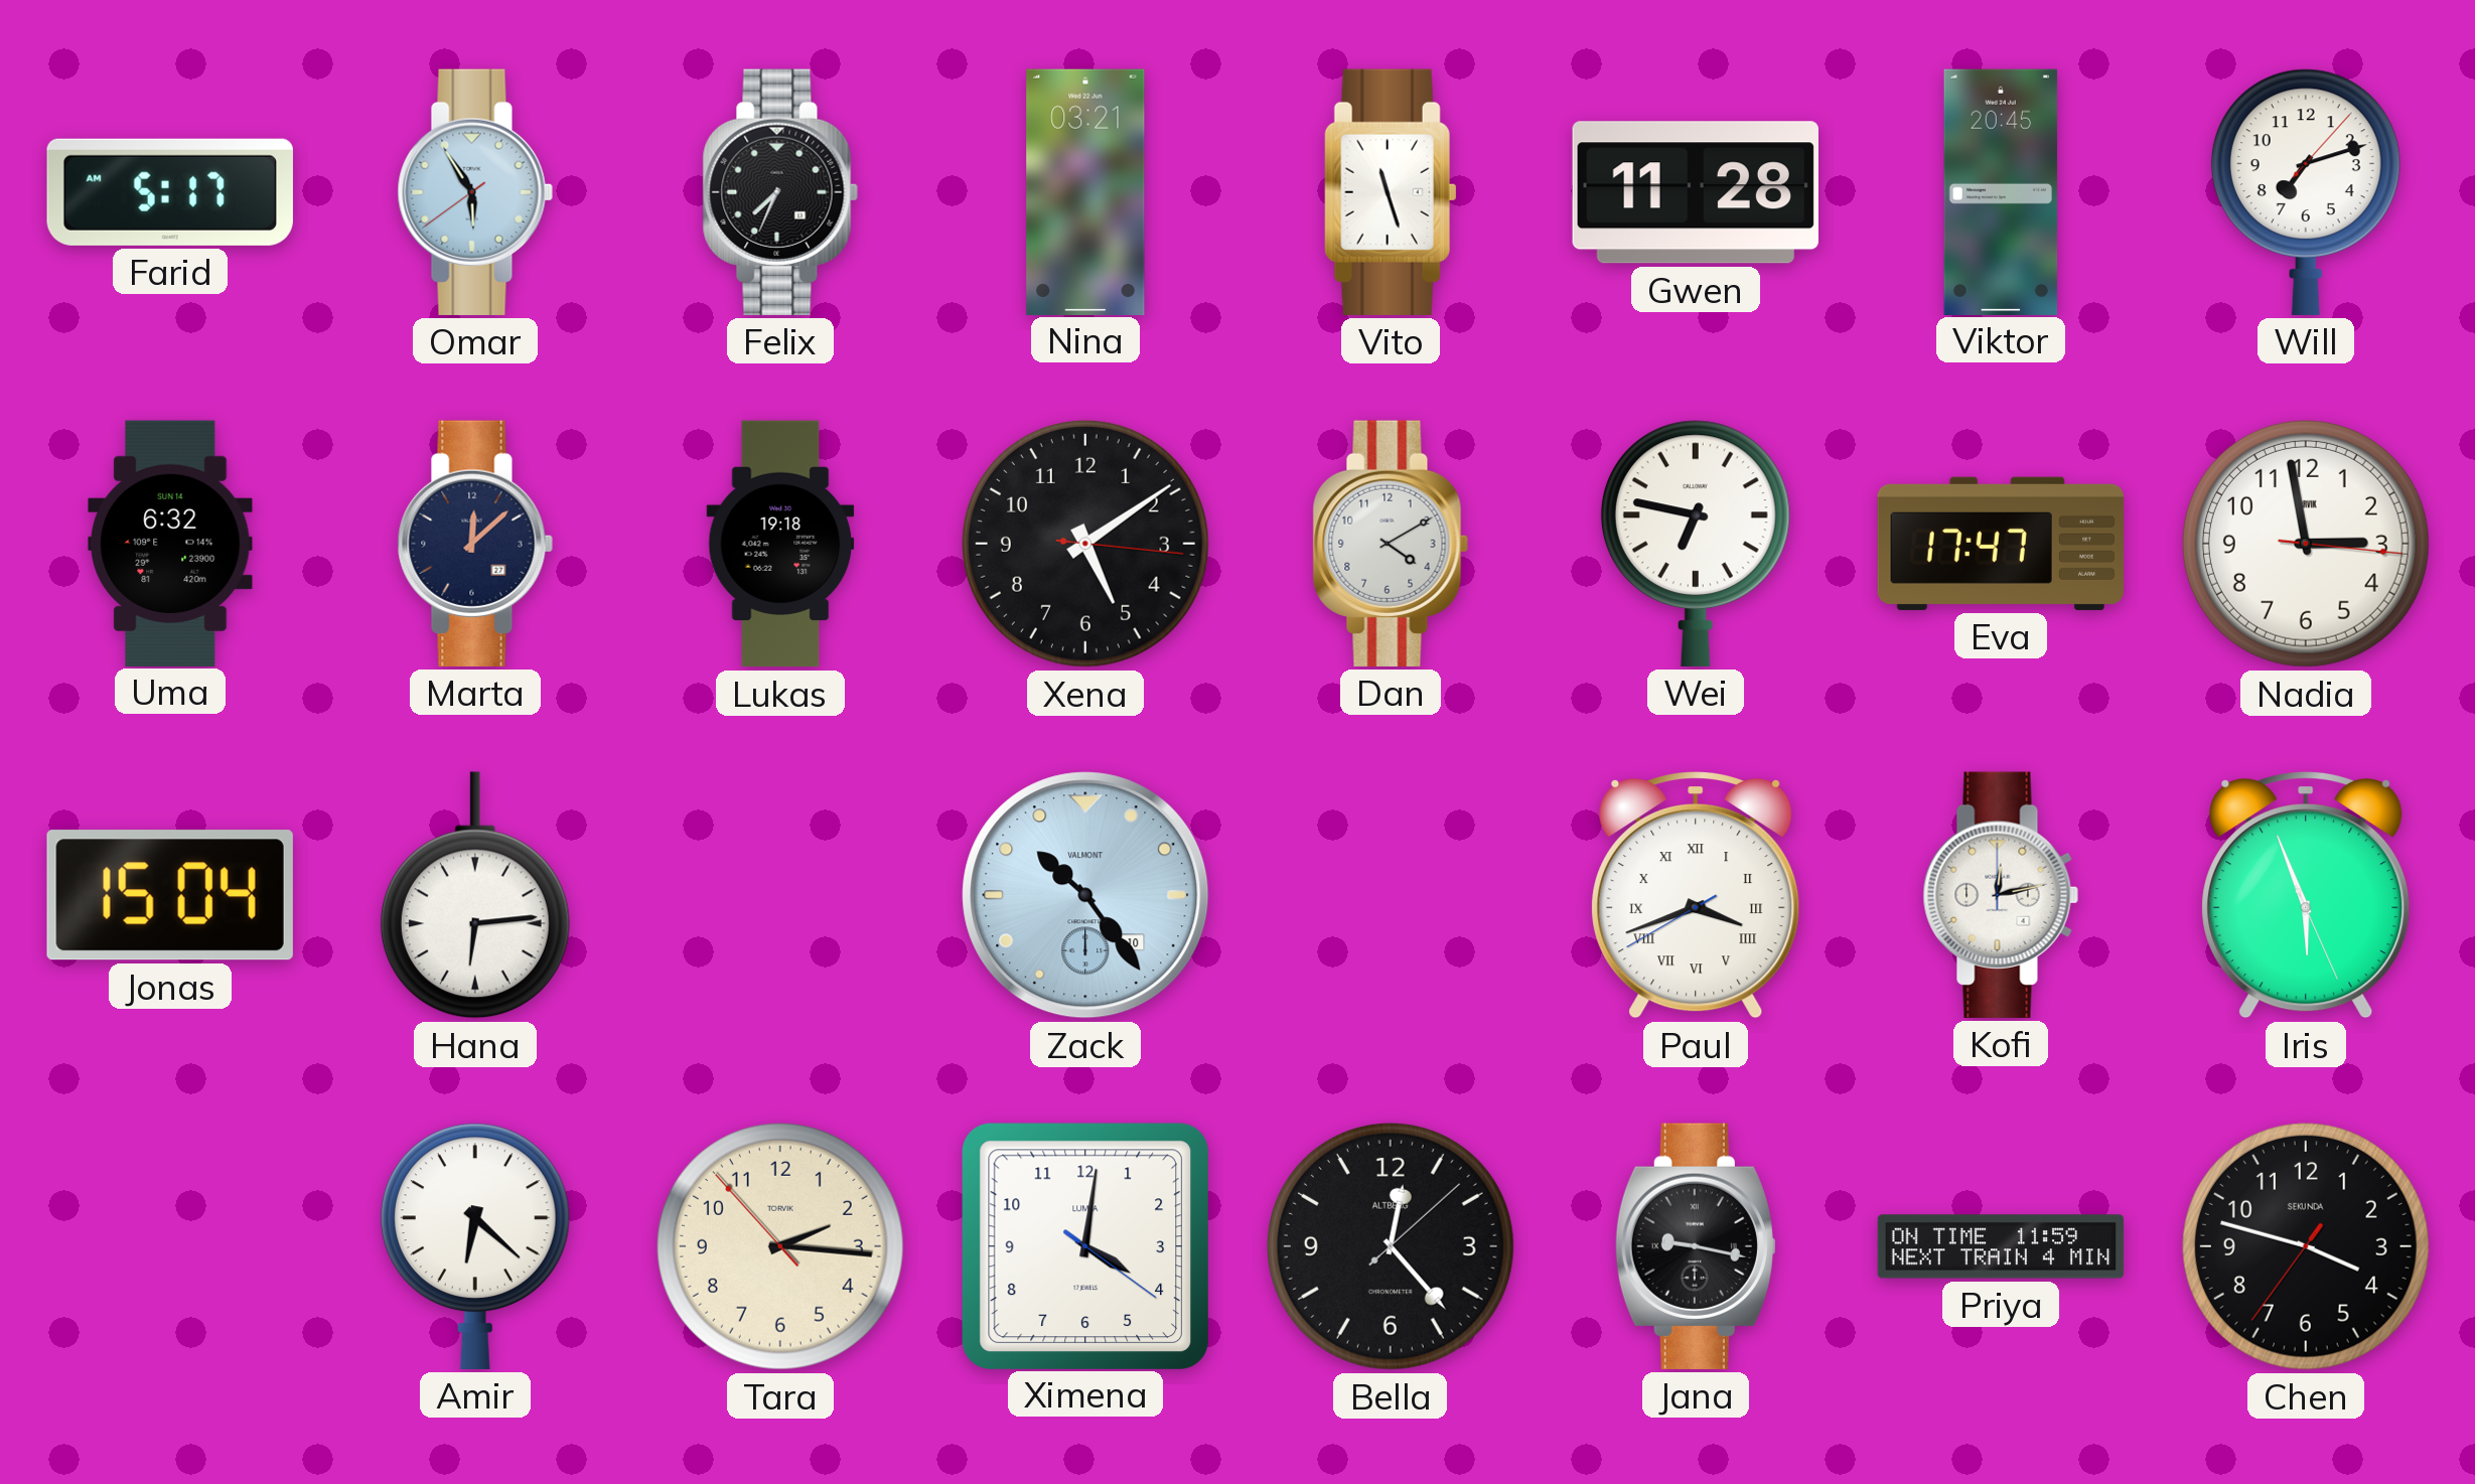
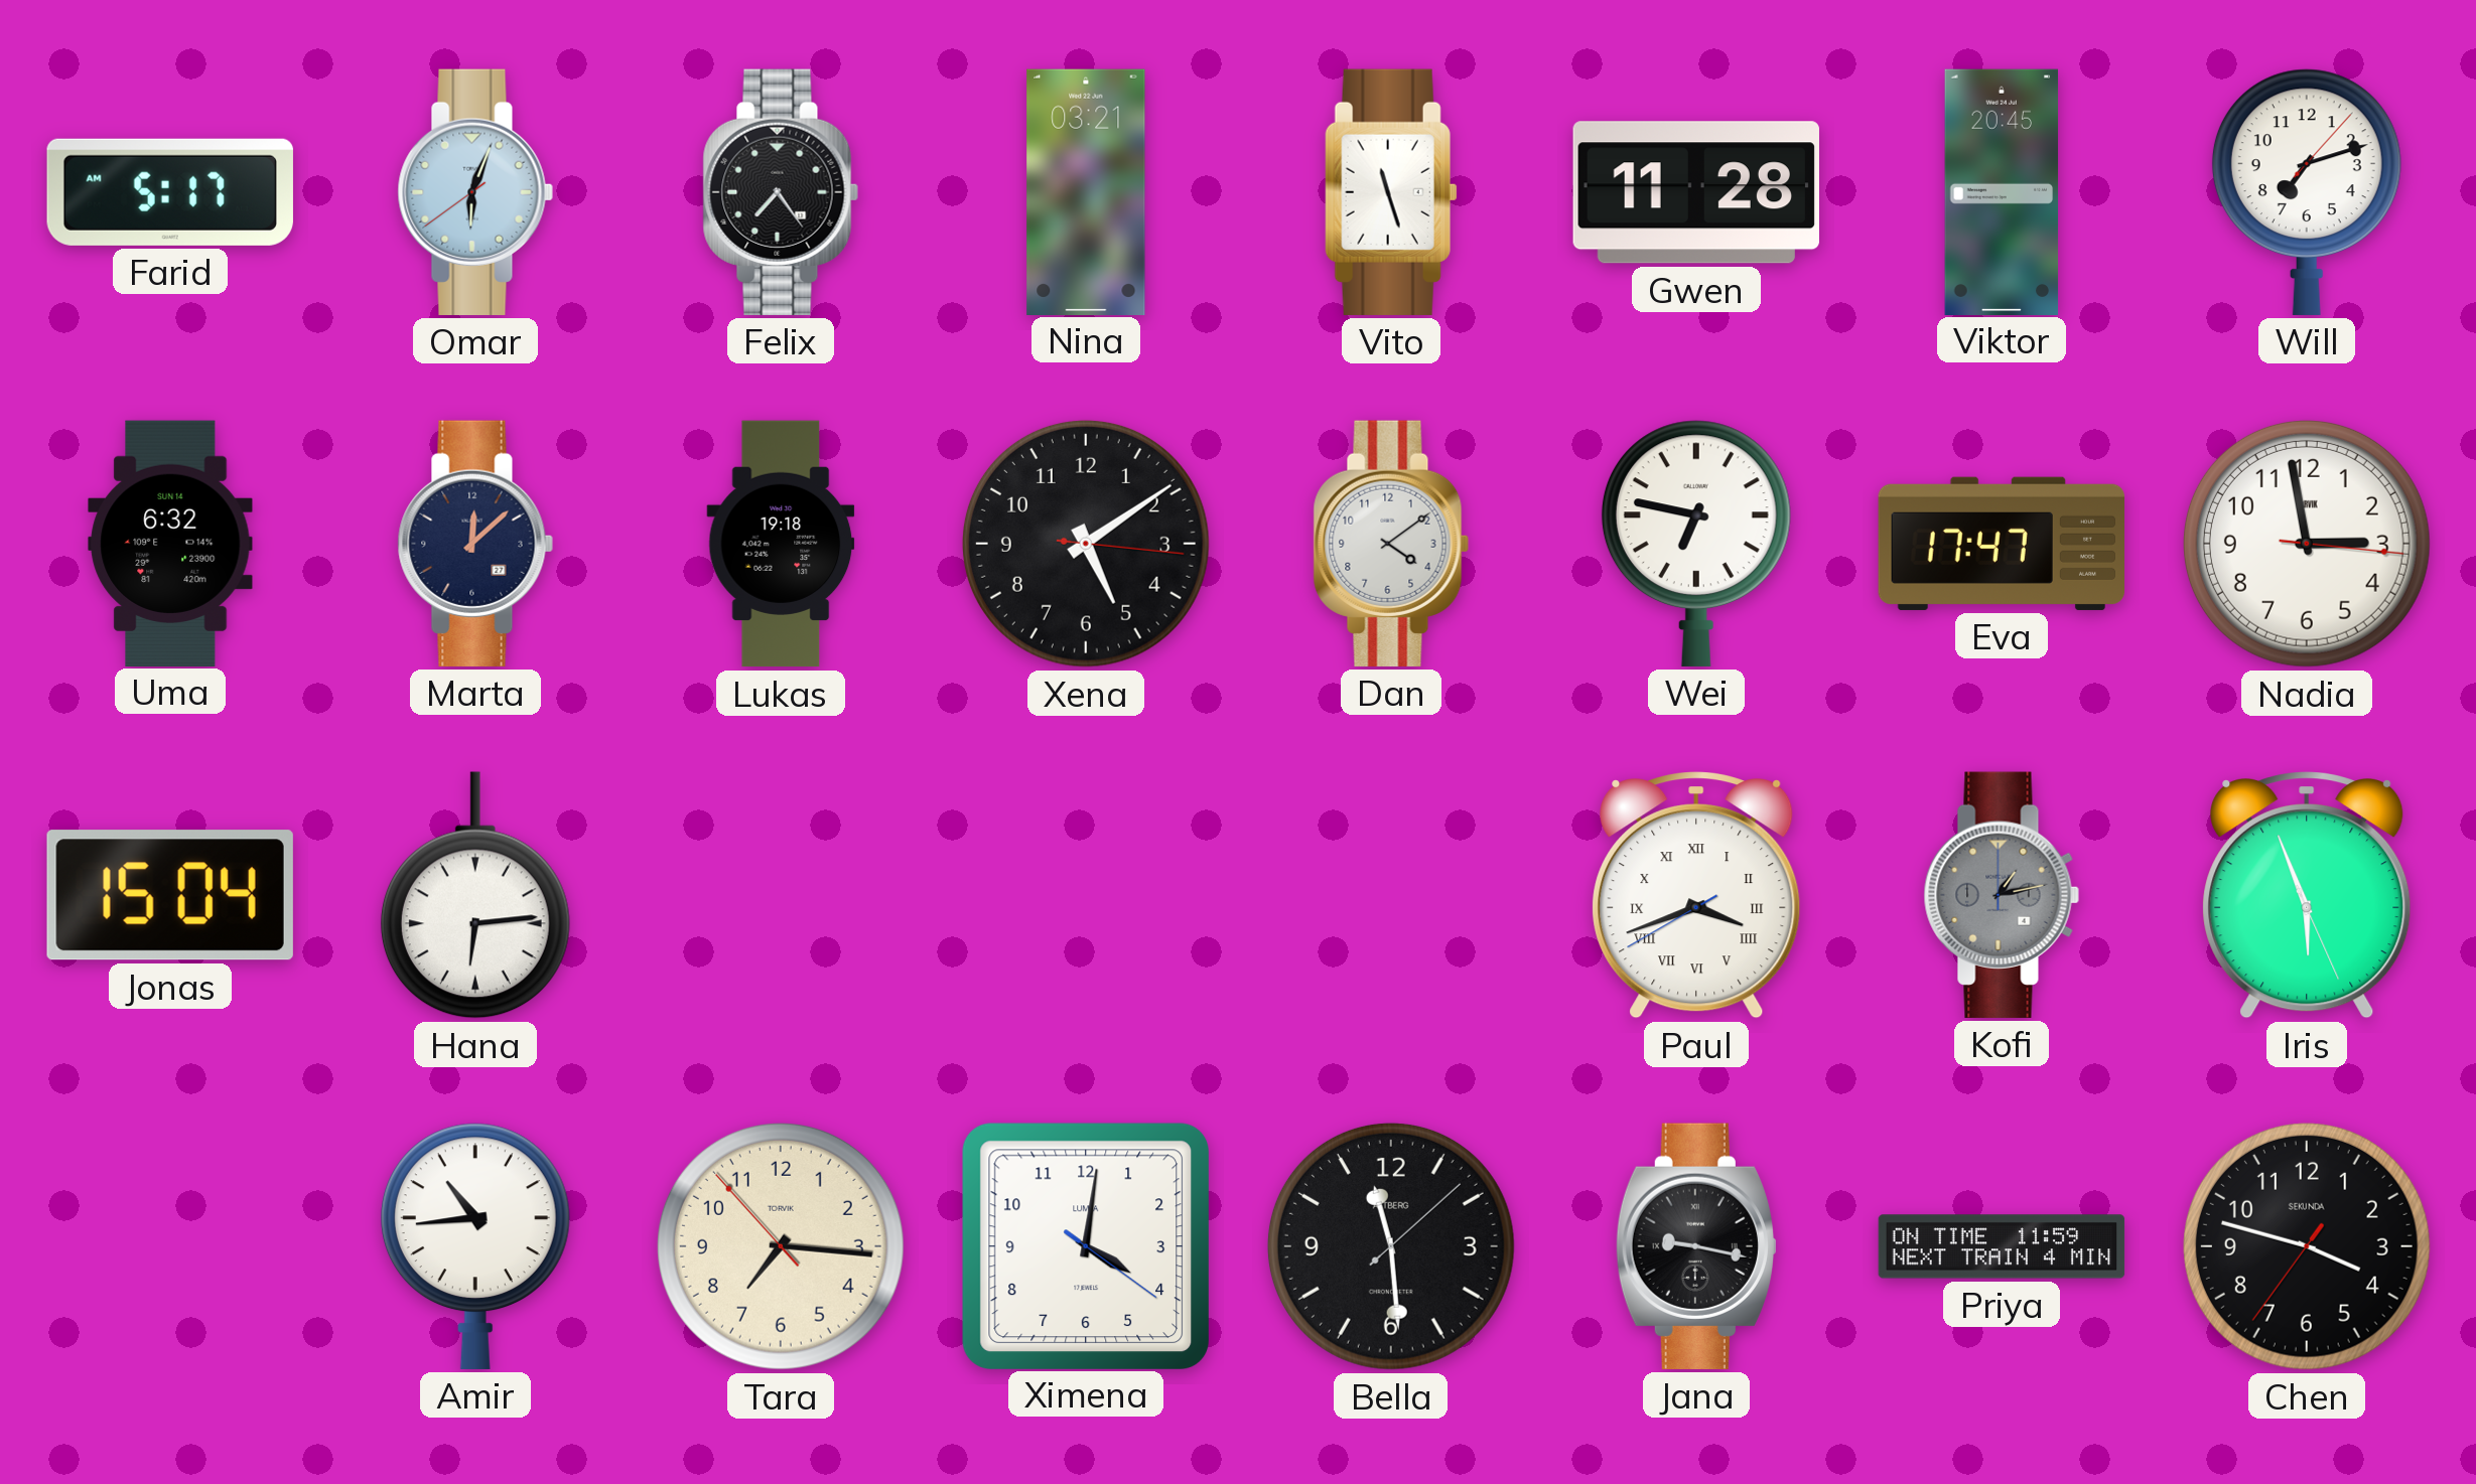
Omar: 5:54 -> 6:03 (475, 192)
Felix: 7:34 -> 7:24 (781, 192)
Dan: 4:10 -> 4:09 (1391, 544)
Zack: 10:24 -> none (1085, 895)
Kofi: 12:13 -> 1:13 (2002, 895)
Kofi dial: white -> grey (2002, 895)
Amir: 6:22 -> 10:44 (475, 1246)
Tara: 2:15 -> 7:15 (781, 1246)
Bella: 12:23 -> 11:29 (1391, 1246)
